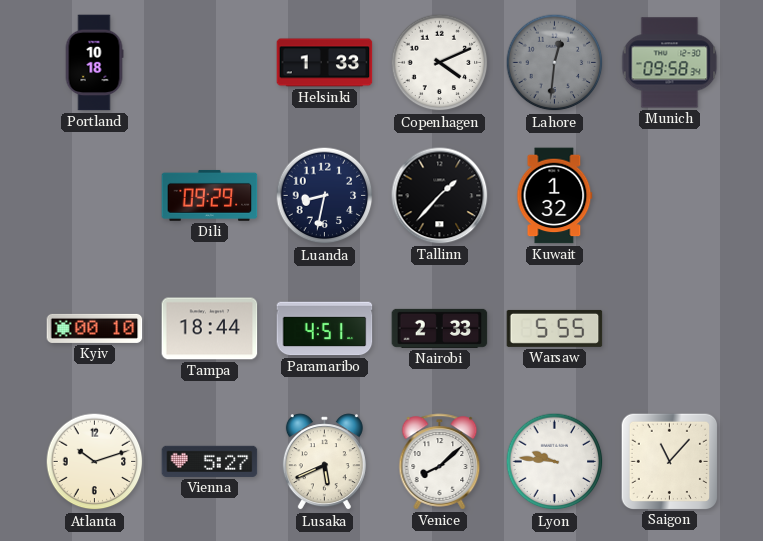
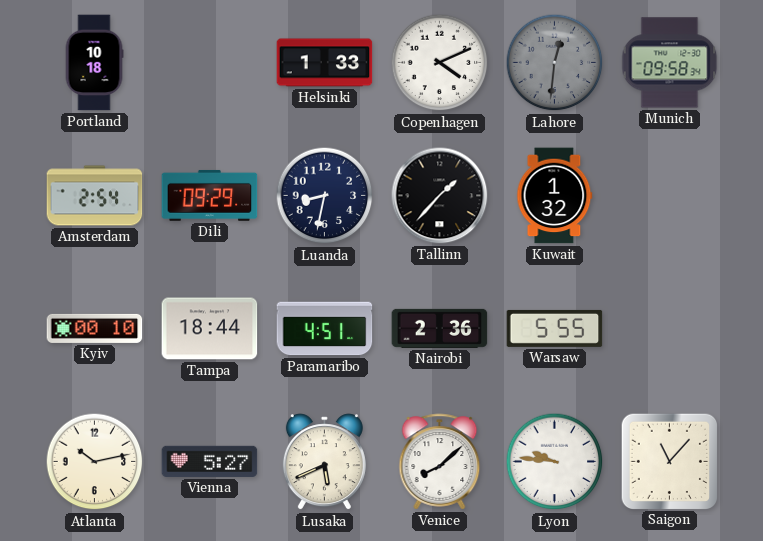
Amsterdam: none -> 2:54 (95, 196)
Nairobi: 2:33 -> 2:36 (440, 328)
Atlanta: 10:12 -> 10:13 (95, 462)
